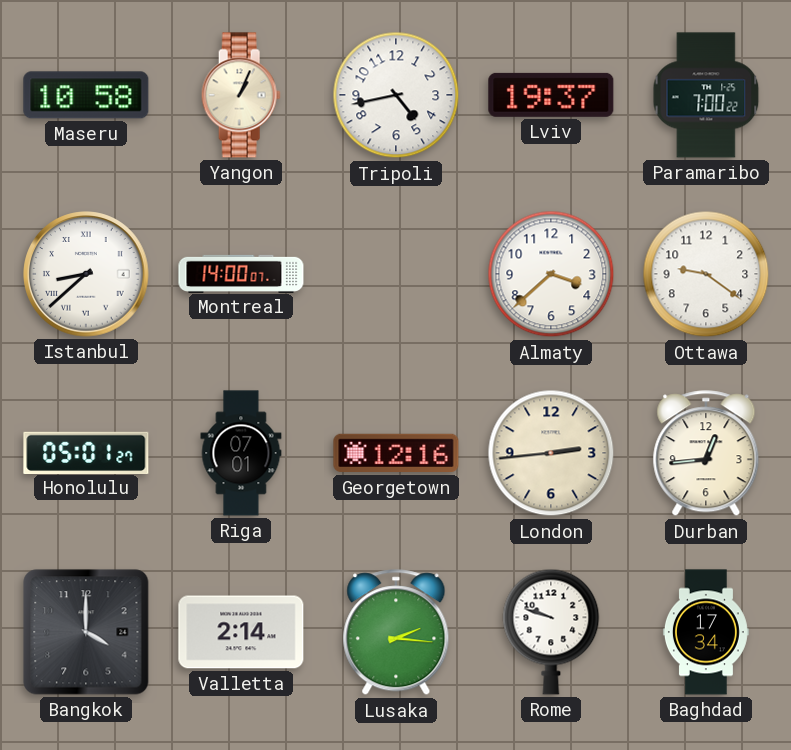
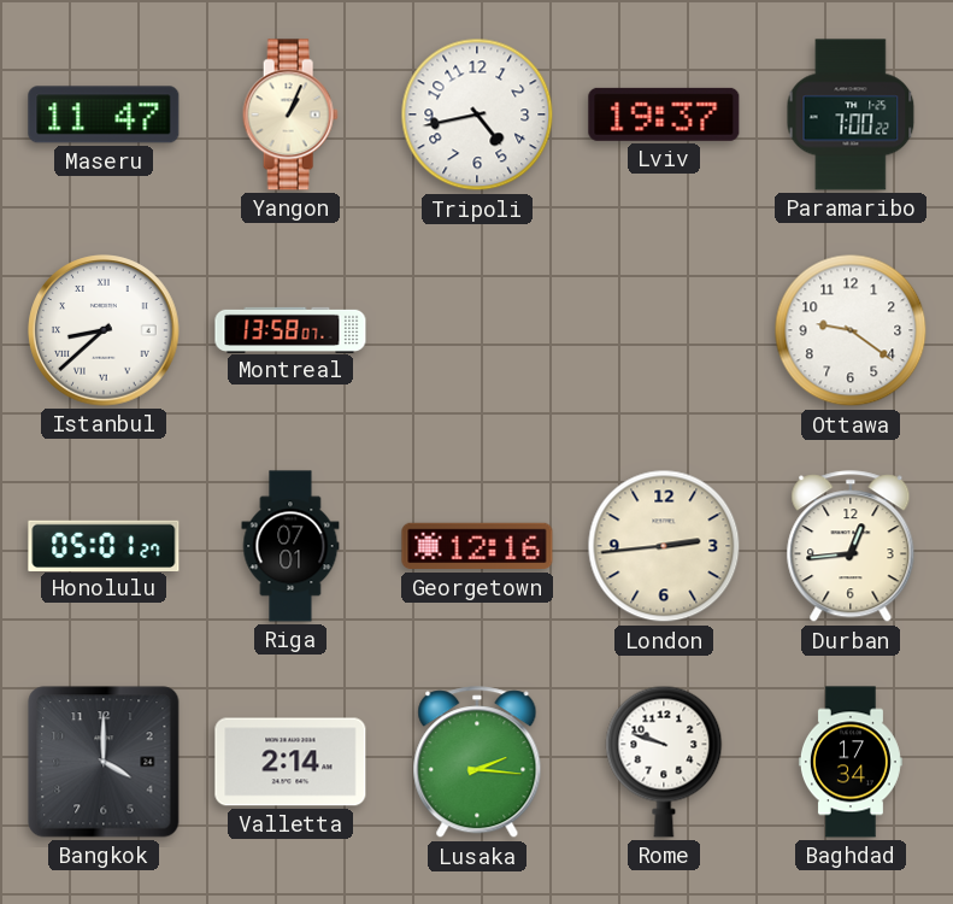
Maseru: 10:58 -> 11:47 (104, 115)
Montreal: 14:00 -> 13:58 (290, 329)
Almaty: 3:38 -> none (551, 274)
